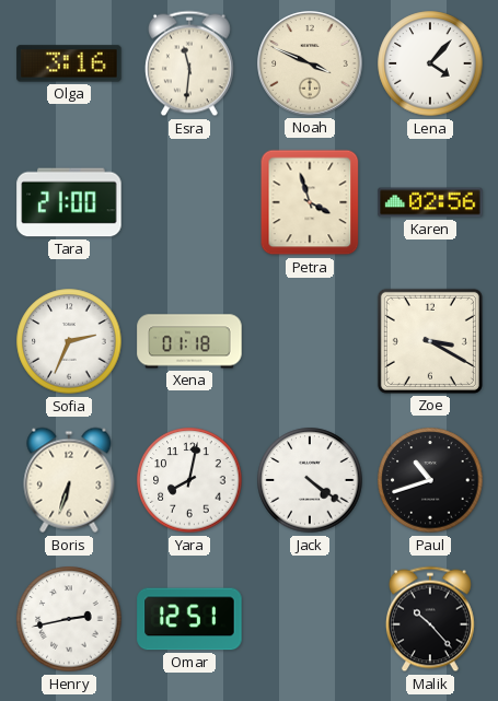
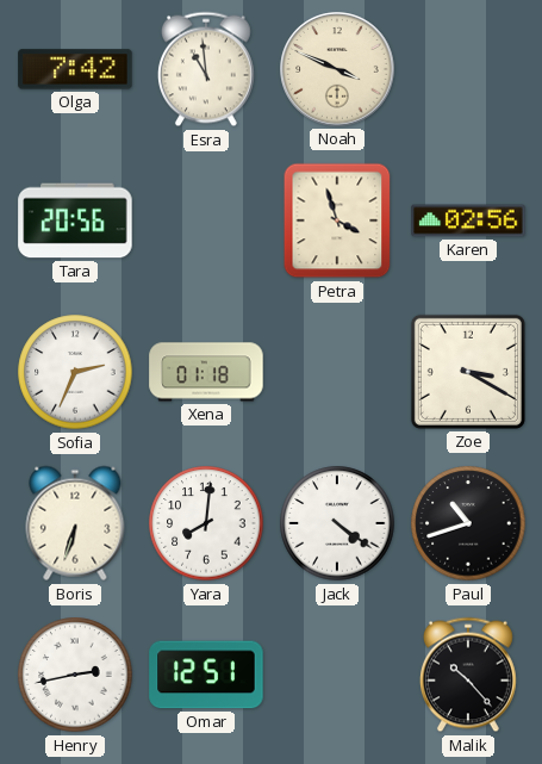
Olga: 3:16 -> 7:42 (75, 69)
Esra: 11:31 -> 10:59 (206, 69)
Lena: 4:07 -> none (430, 63)
Tara: 21:00 -> 20:56 (75, 220)
Yara: 8:02 -> 8:01 (206, 523)
